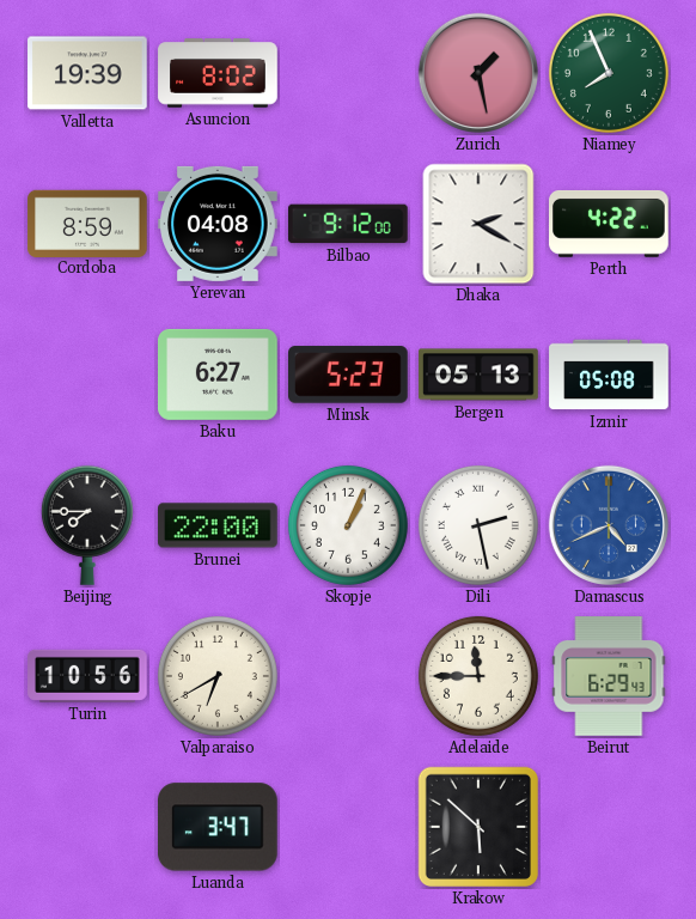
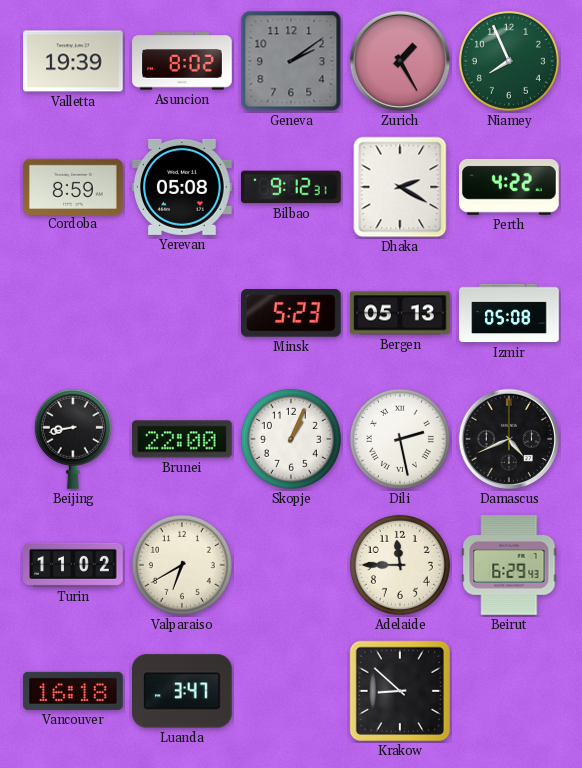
Geneva: none -> 2:09 (291, 61)
Zurich: 1:28 -> 1:25 (400, 61)
Yerevan: 04:08 -> 05:08 (182, 187)
Bilbao: 9:12:00 -> 9:12:31 (292, 187)
Baku: 6:27 -> none (218, 375)
Beijing: 7:45 -> 8:43 (73, 439)
Damascus dial: blue -> black (509, 439)
Turin: 10:56 -> 11:02 (73, 565)
Vancouver: none -> 16:18 (73, 691)
Krakow: 5:52 -> 8:52 (400, 691)
